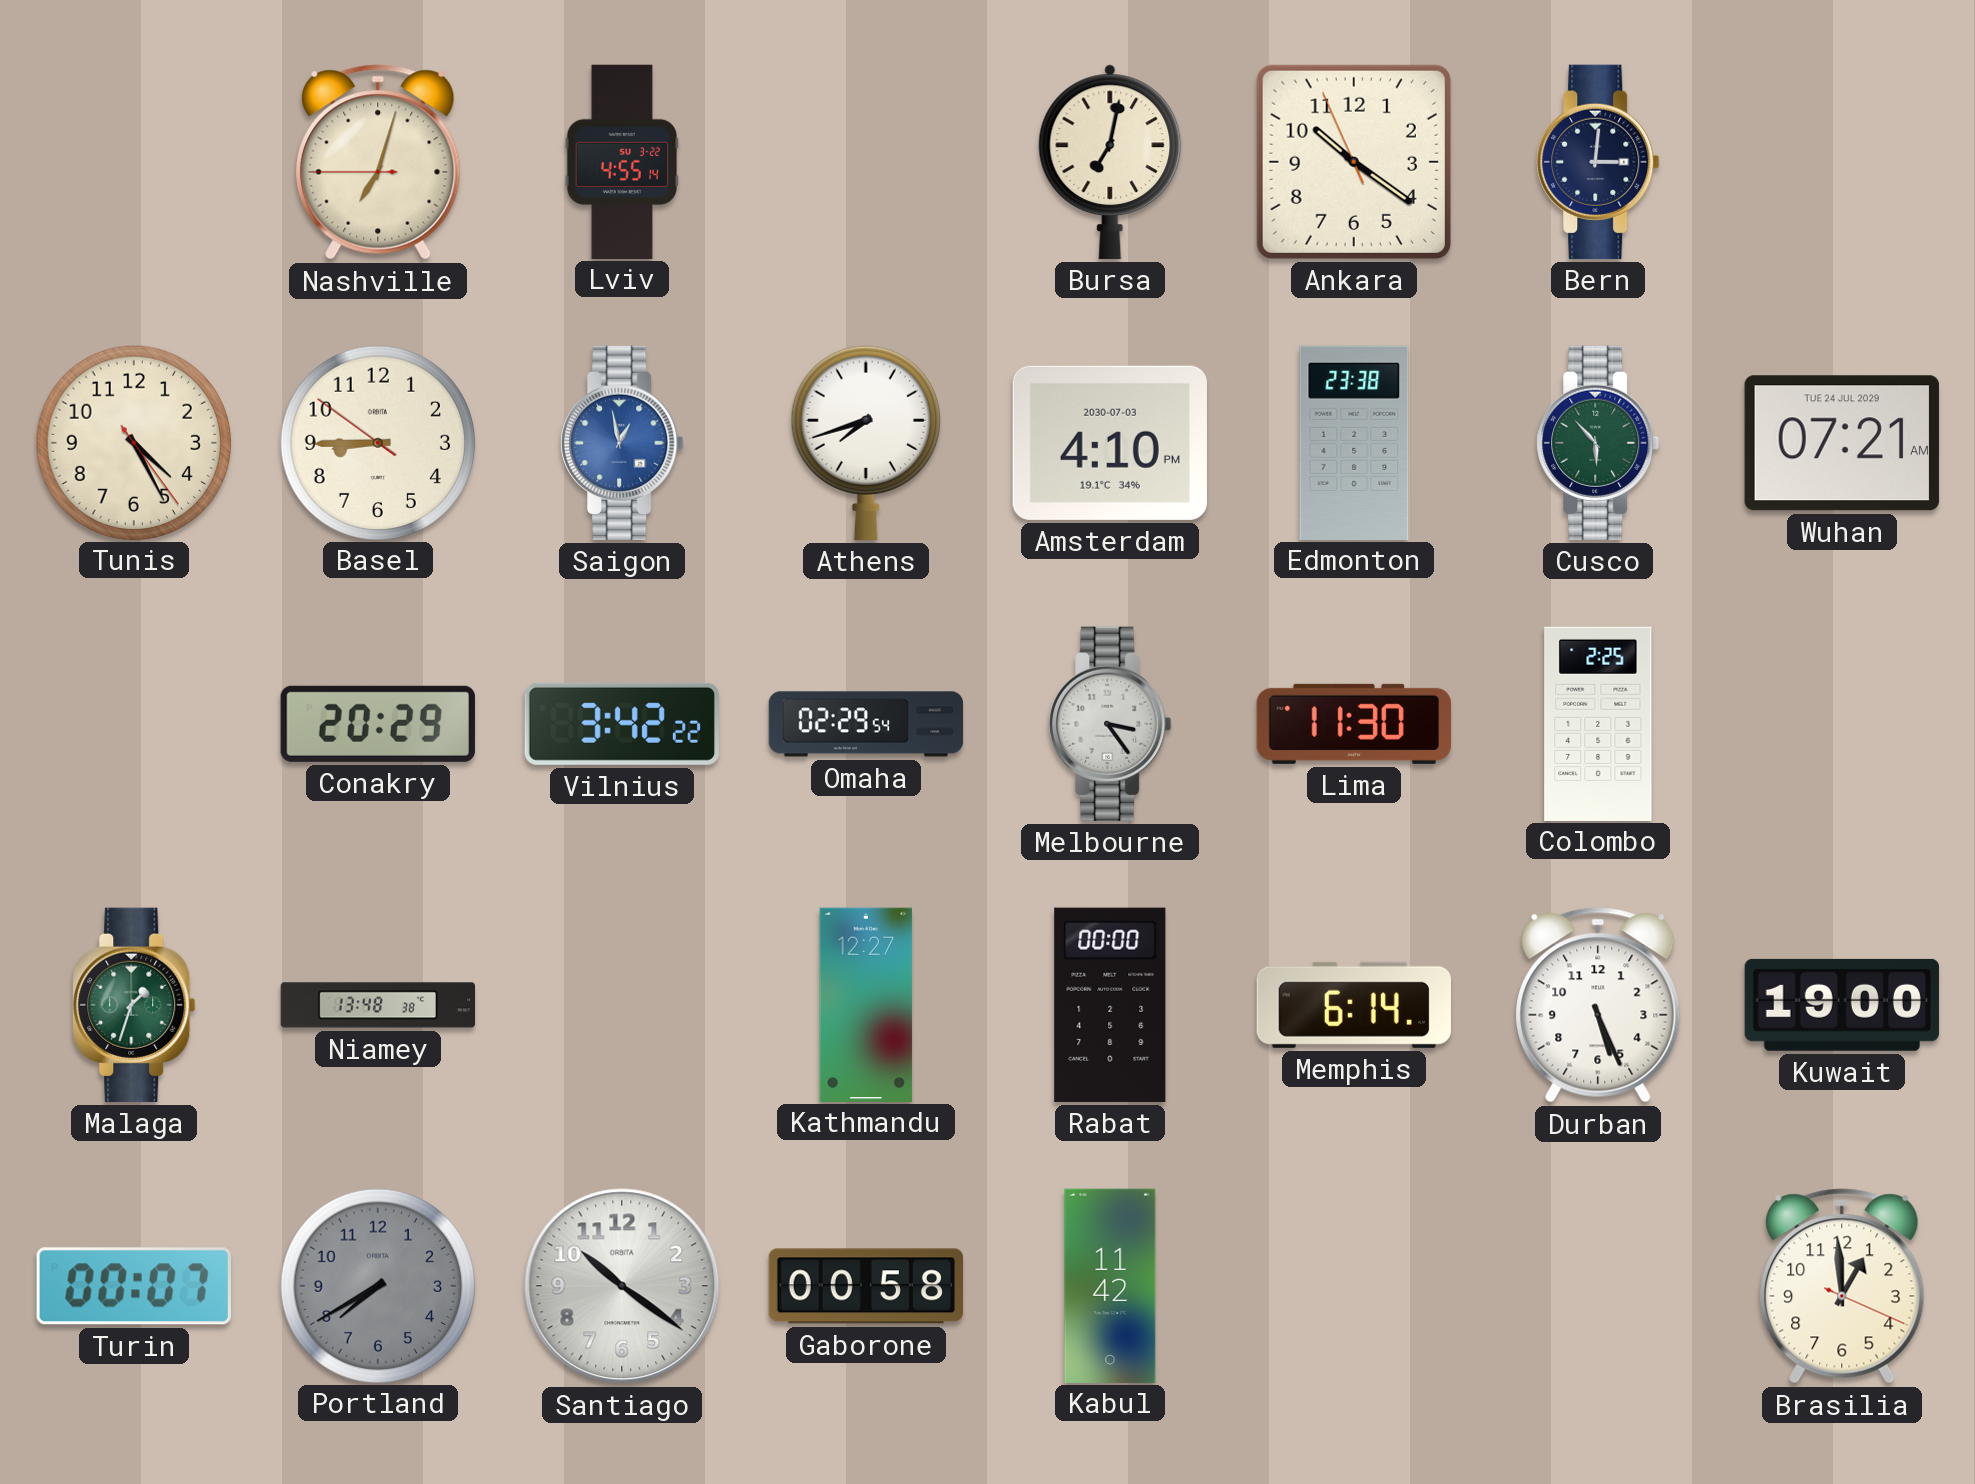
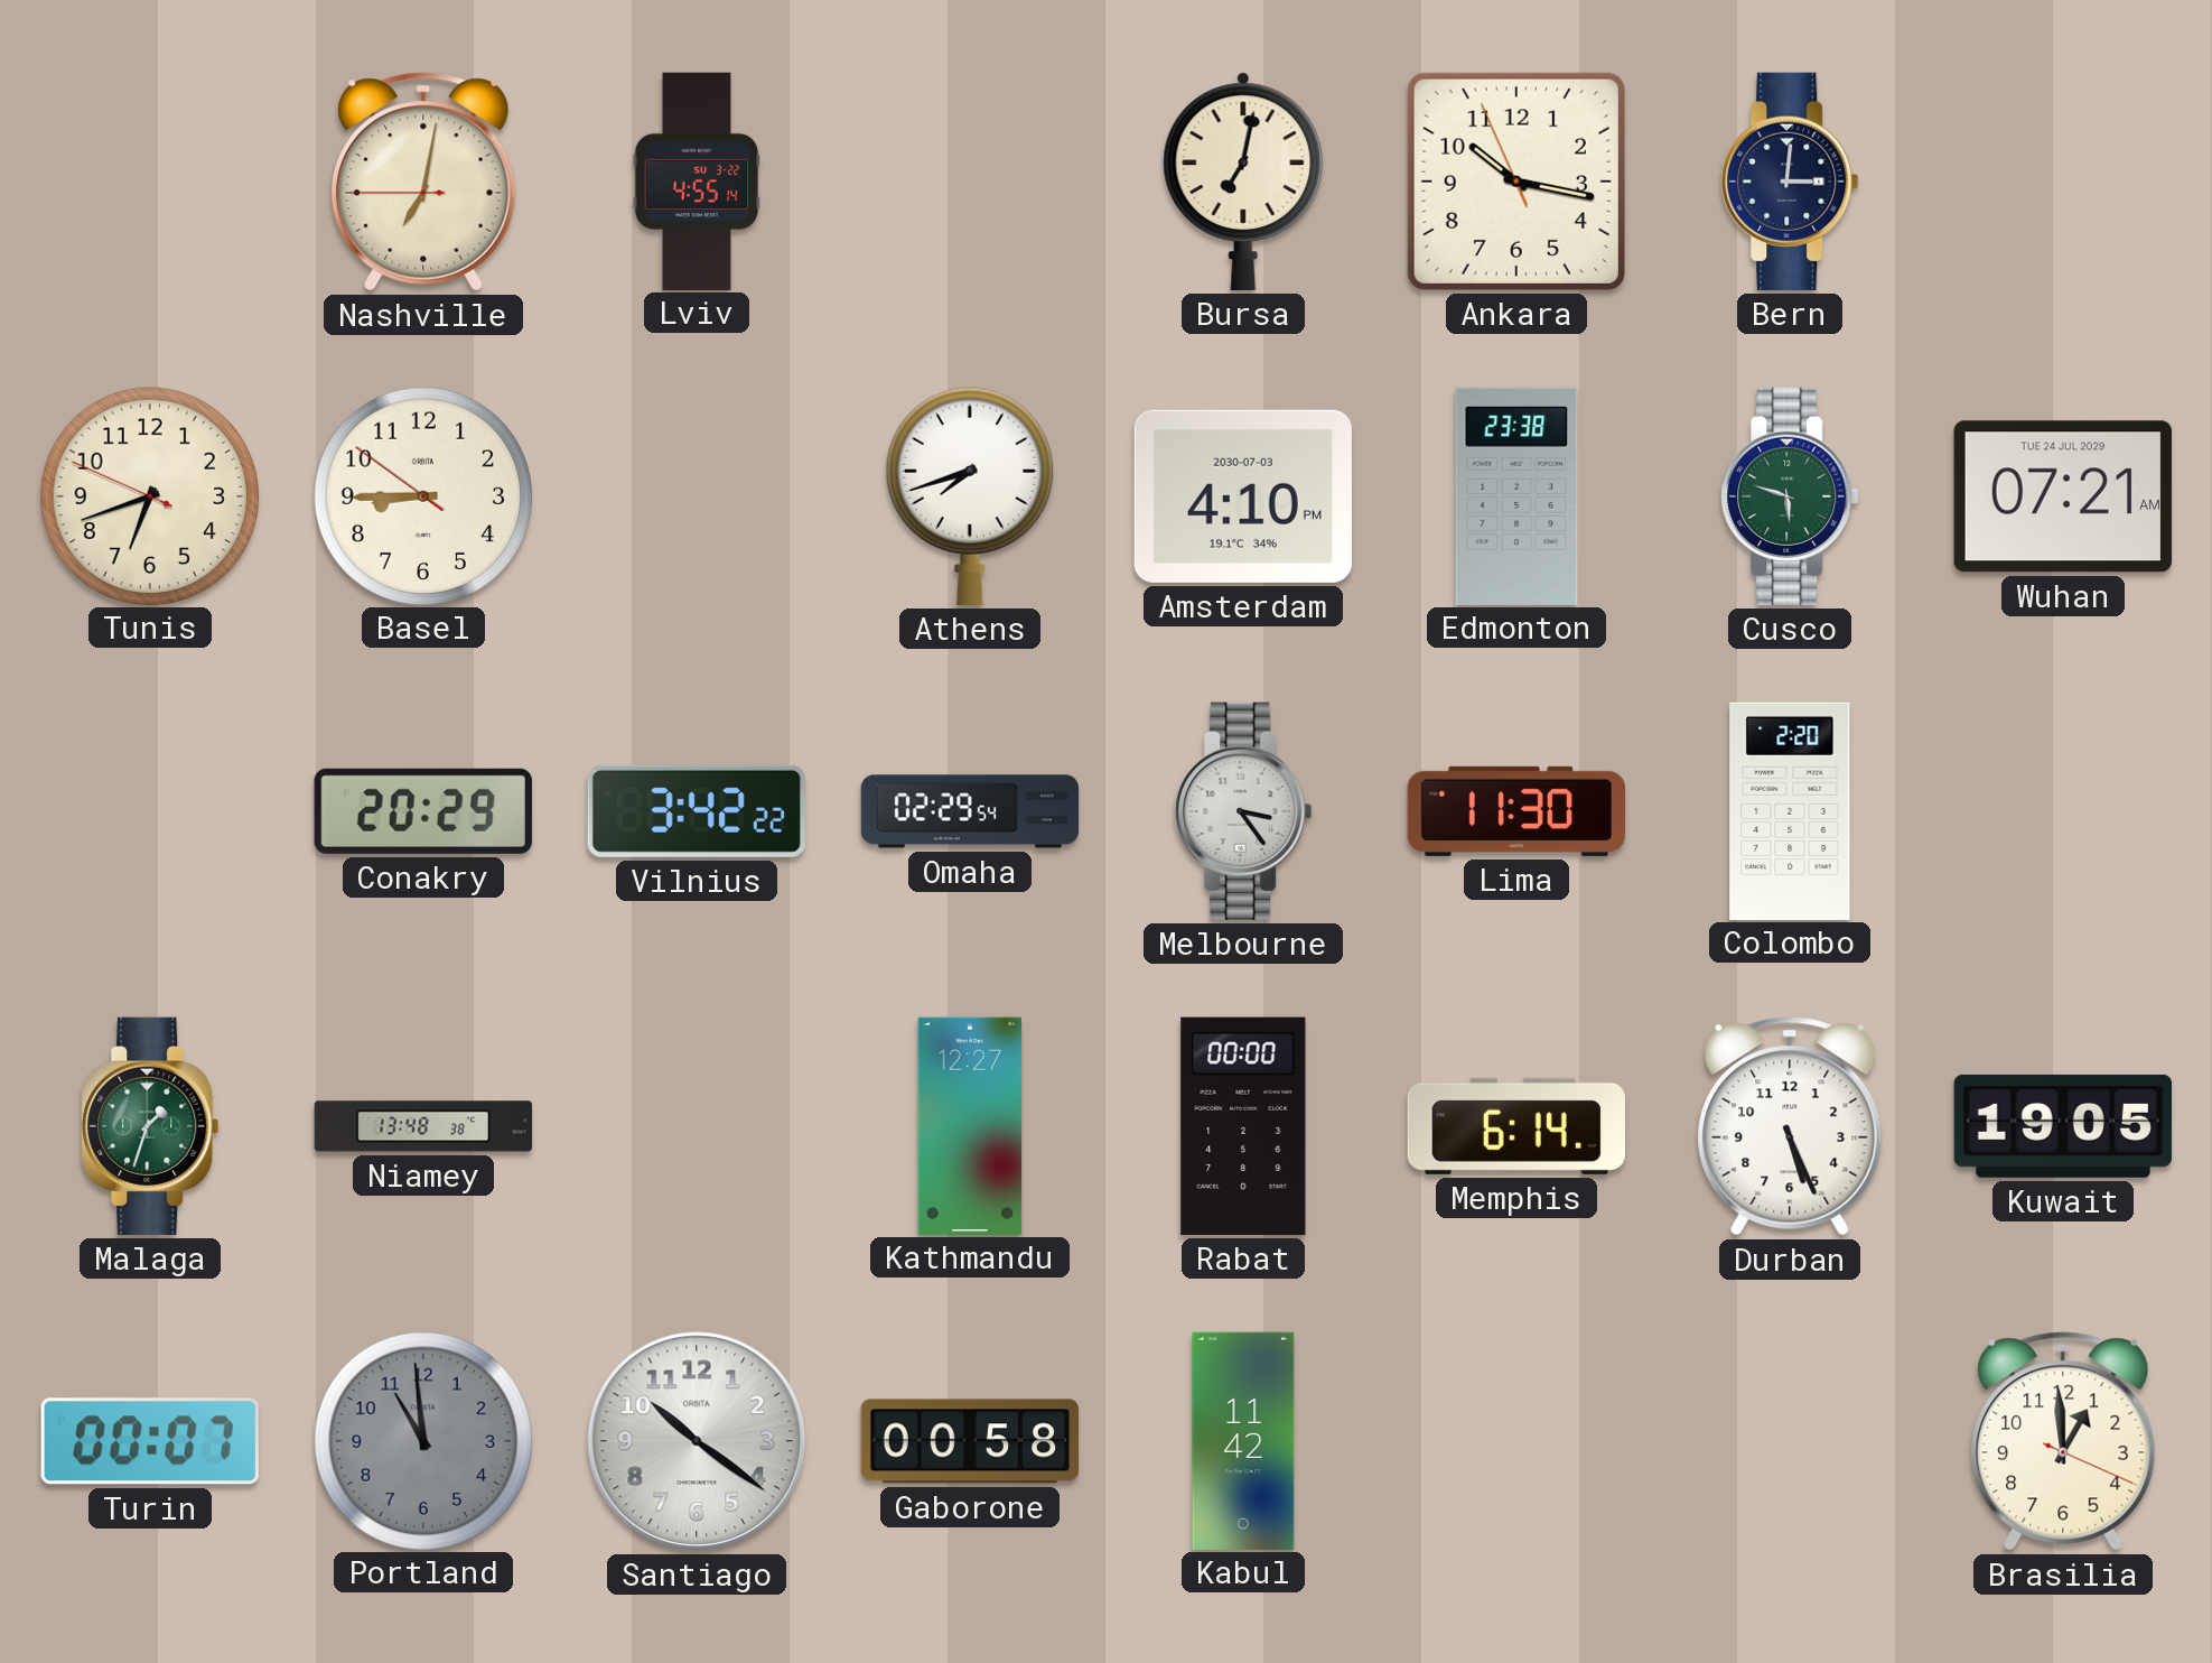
Nashville: 7:02 -> 7:01 (423, 182)
Ankara: 10:20 -> 10:16 (1516, 182)
Tunis: 4:25 -> 6:41 (149, 495)
Saigon: 12:58 -> none (622, 443)
Cusco: 5:53 -> 5:48 (1790, 496)
Colombo: 2:25 -> 2:20 (1790, 810)
Kuwait: 19:00 -> 19:05 (2063, 1126)
Portland: 7:40 -> 10:59 (422, 1440)
